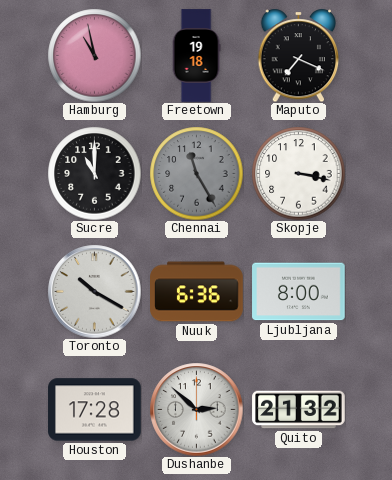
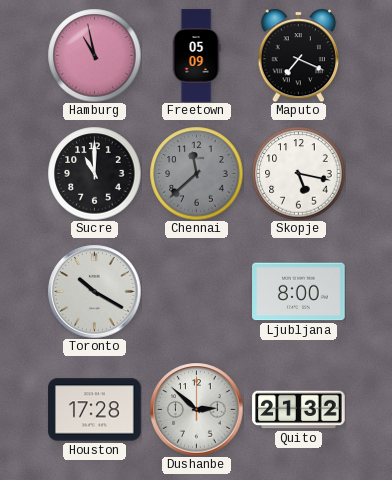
Freetown: 19:18 -> 05:09 (196, 56)
Chennai: 11:25 -> 11:38 (196, 173)
Skopje: 3:17 -> 5:17 (298, 173)
Nuuk: 6:36 -> none (197, 292)
